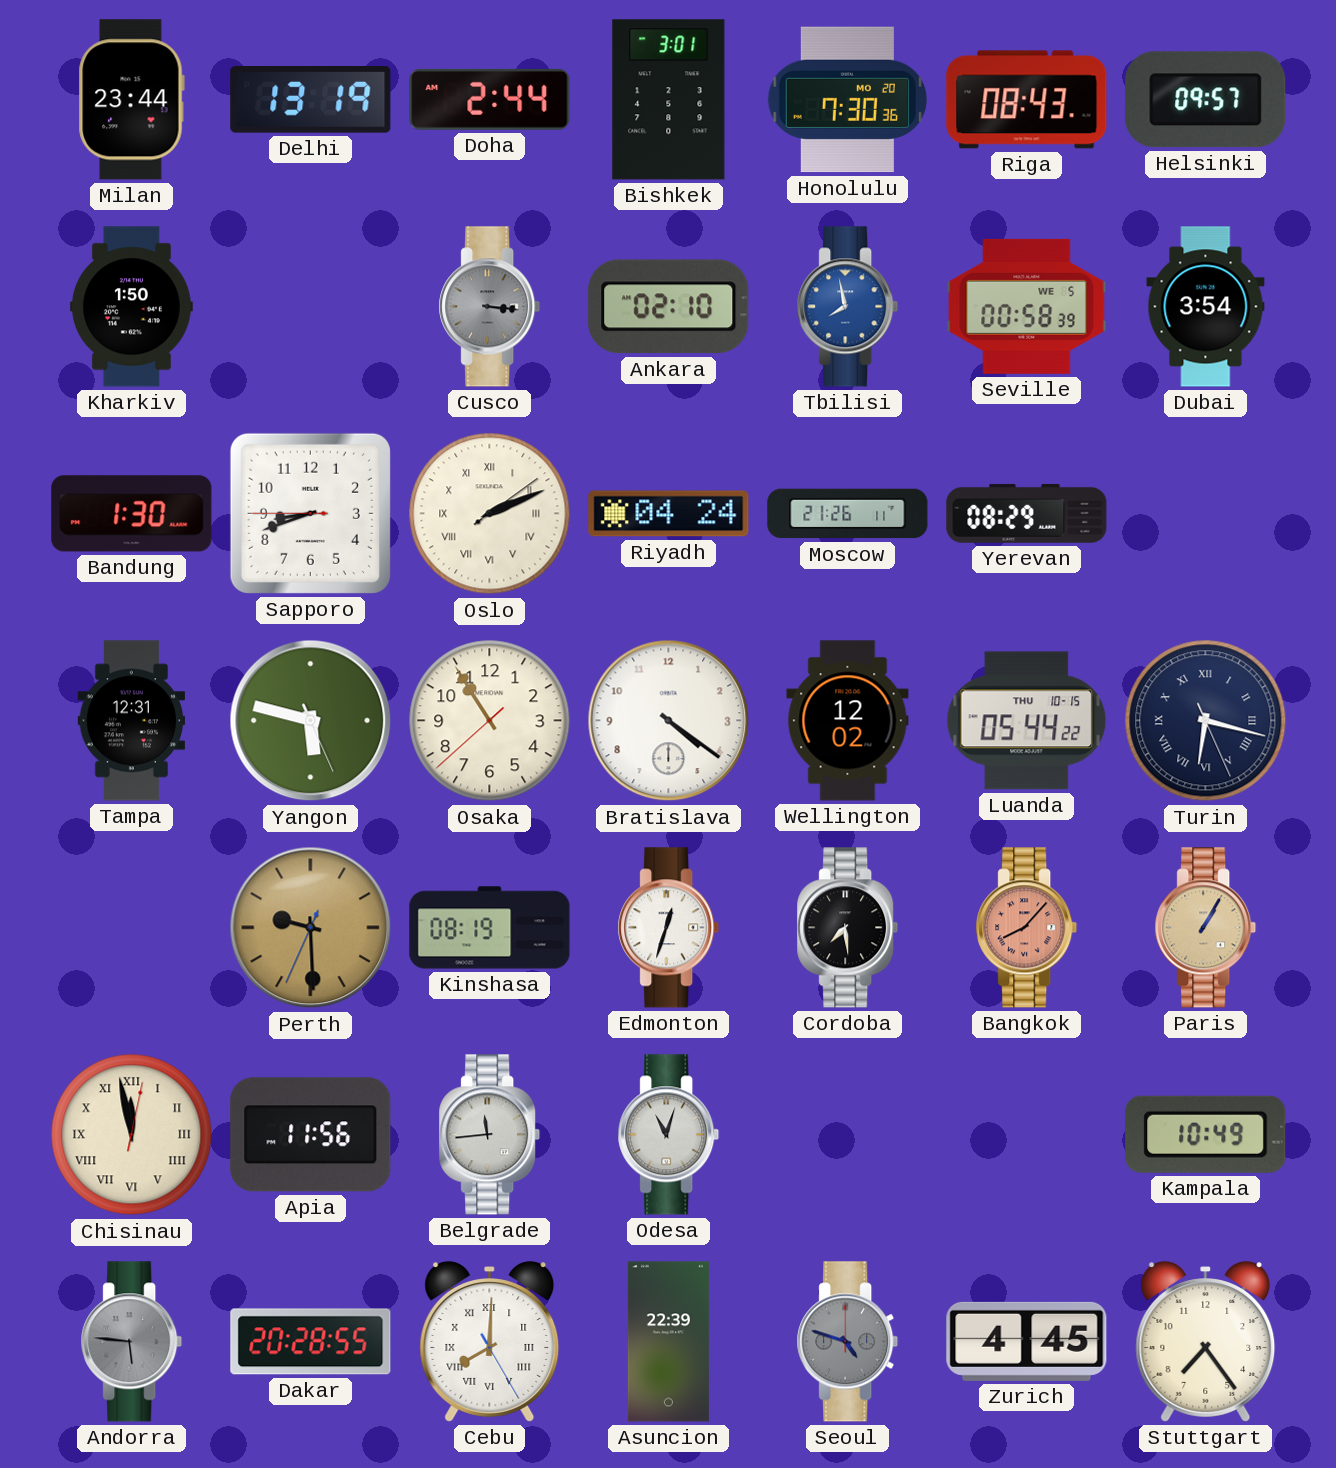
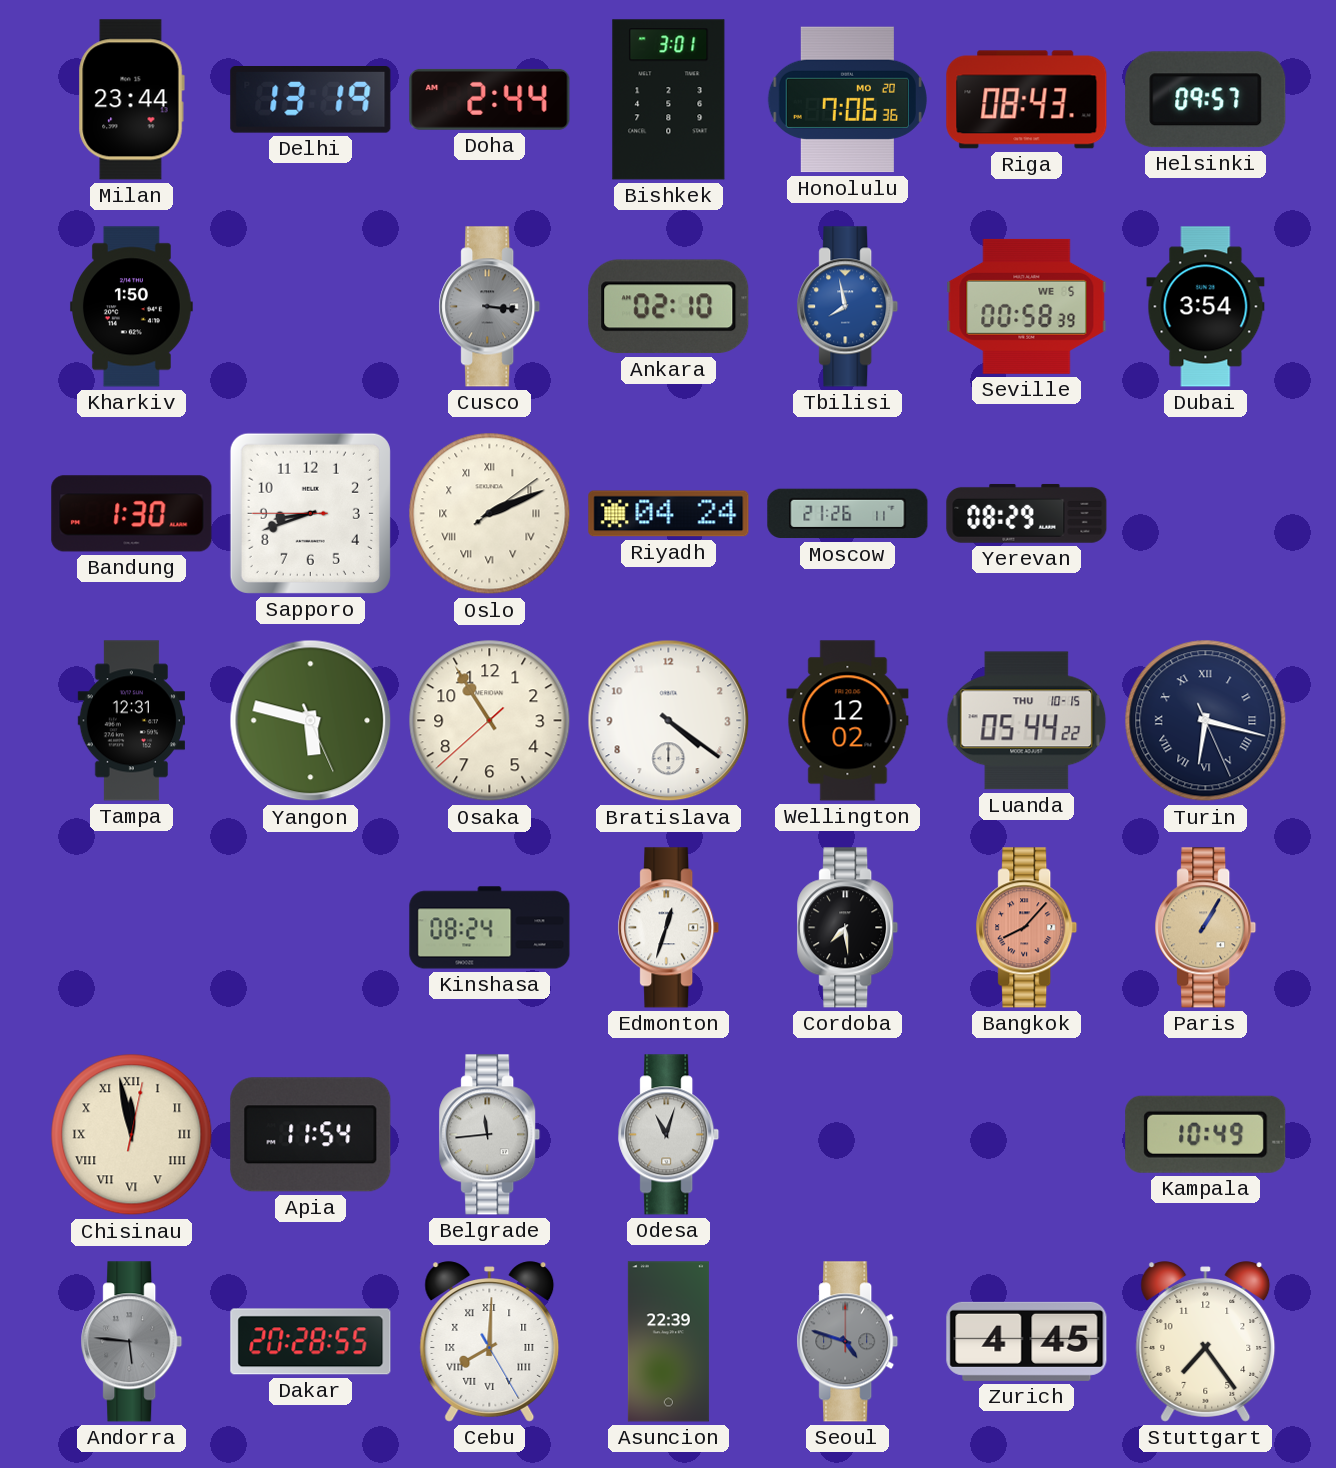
Honolulu: 7:30 -> 7:06 (847, 100)
Perth: 9:29 -> none (311, 928)
Kinshasa: 08:19 -> 08:24 (490, 928)
Apia: 11:56 -> 11:54 (311, 1135)
